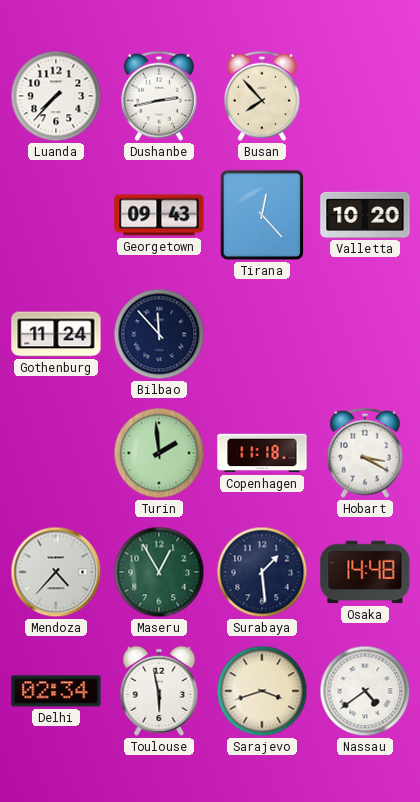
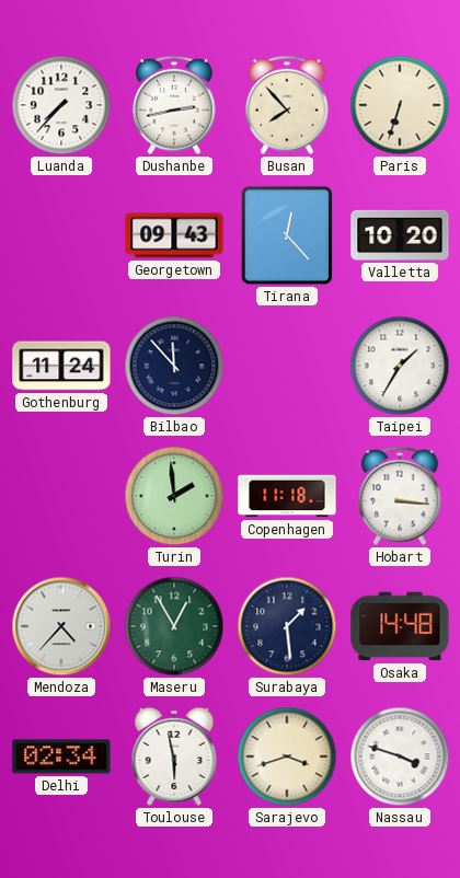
Paris: none -> 6:33 (400, 105)
Taipei: none -> 1:35 (400, 366)
Hobart: 3:20 -> 3:16 (400, 496)
Nassau: 4:39 -> 3:48 (400, 756)
